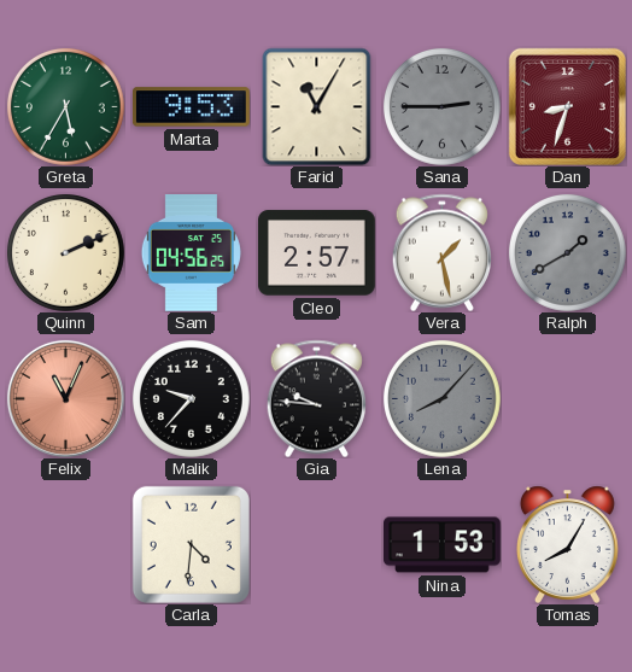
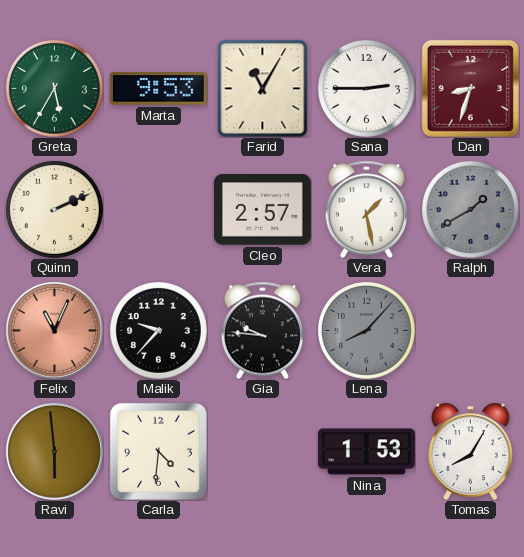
Sana dial: grey -> white (366, 88)
Sam: 04:56 -> none (191, 253)
Ravi: none -> 5:59 (54, 451)
